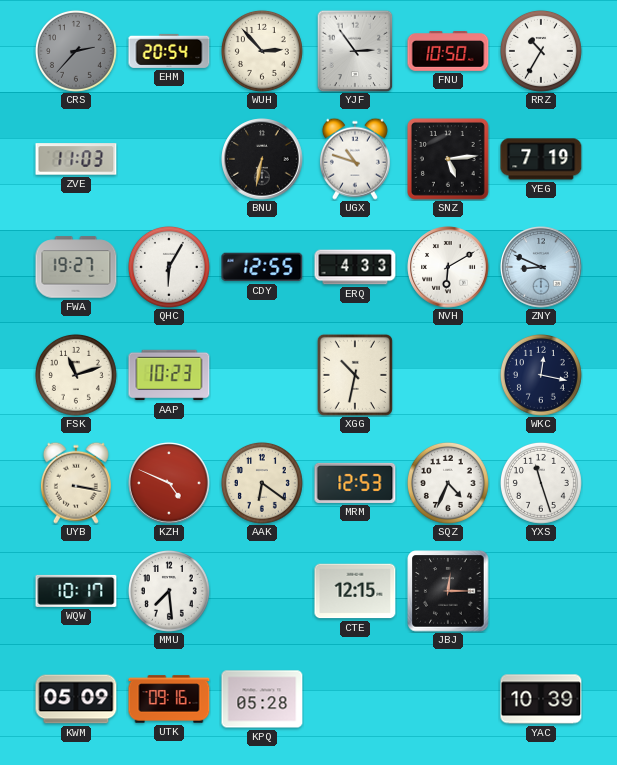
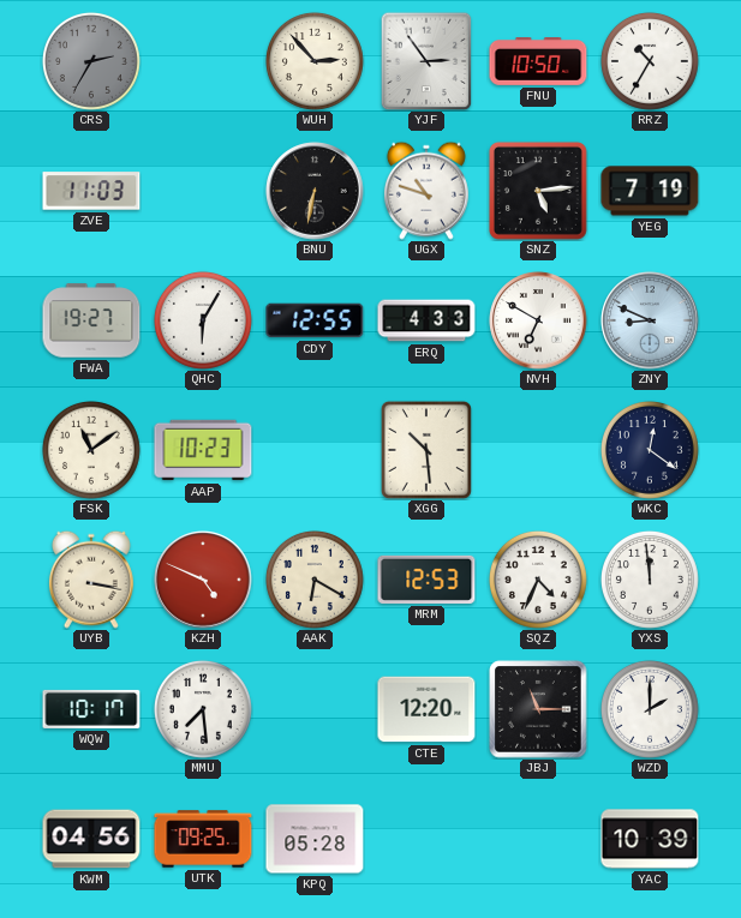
CRS: 2:37 -> 2:35 (91, 61)
EHM: 20:54 -> none (169, 51)
NVH: 6:10 -> 6:50 (538, 320)
FSK: 11:12 -> 11:09 (91, 450)
XGG: 10:32 -> 10:29 (426, 450)
WKC: 12:17 -> 12:21 (650, 450)
AAK: 6:21 -> 6:20 (315, 580)
YXS: 11:27 -> 11:59 (650, 580)
CTE: 12:15 -> 12:20 (426, 709)
JBJ: 12:15 -> 11:15 (538, 709)
WZD: none -> 2:00 (650, 709)
KWM: 05:09 -> 04:56 (91, 839)
UTK: 09:16 -> 09:25 (203, 839)
